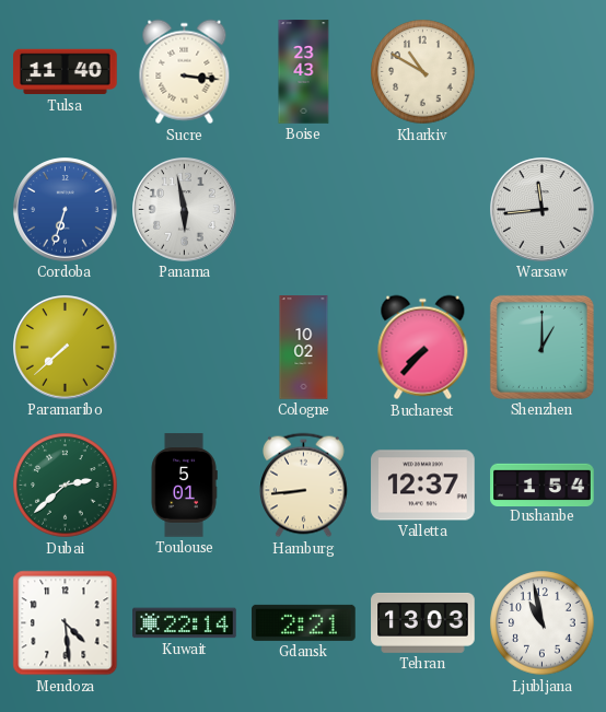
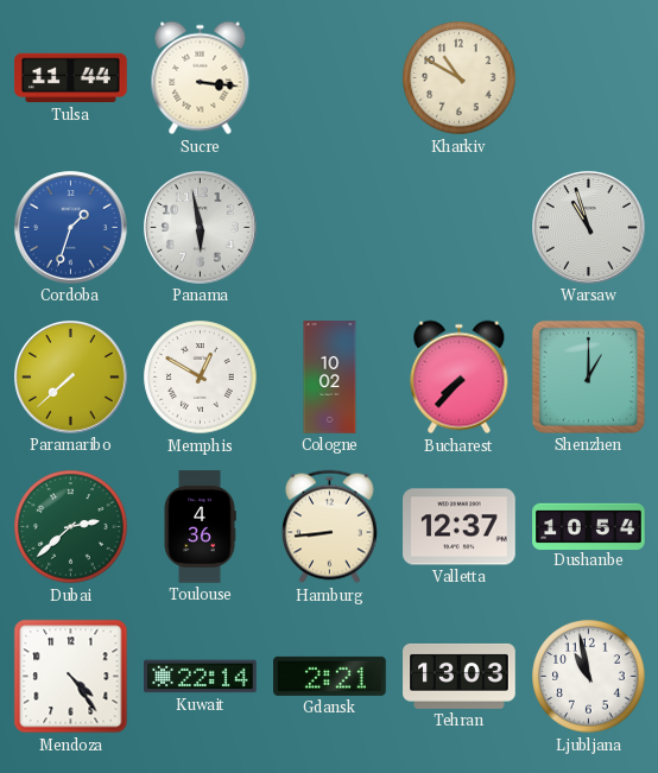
Tulsa: 11:40 -> 11:44 (71, 78)
Boise: 23:43 -> none (304, 72)
Cordoba: 6:33 -> 1:33 (71, 228)
Warsaw: 11:44 -> 10:57 (589, 228)
Memphis: none -> 12:50 (201, 378)
Toulouse: 5:01 -> 4:36 (200, 527)
Dushanbe: 1:54 -> 10:54 (589, 526)
Mendoza: 4:29 -> 4:24 (71, 677)
